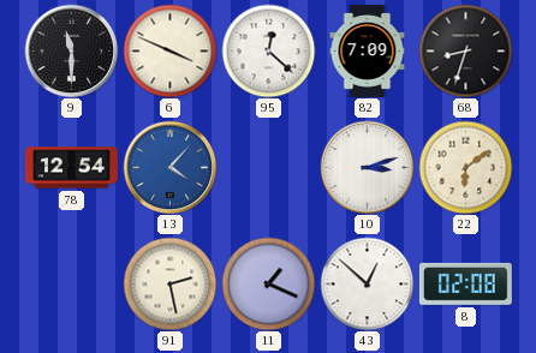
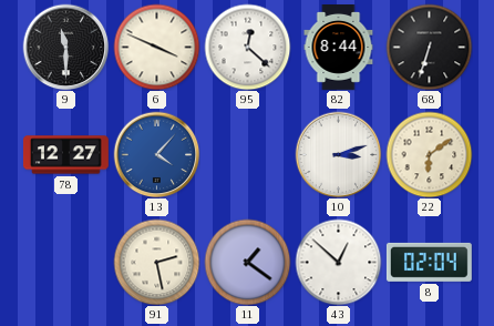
82: 7:09 -> 8:44 (339, 48)
68: 8:33 -> 6:33 (429, 47)
78: 12:54 -> 12:27 (66, 155)
11: 1:19 -> 1:21 (247, 262)
8: 02:08 -> 02:04 (429, 262)
